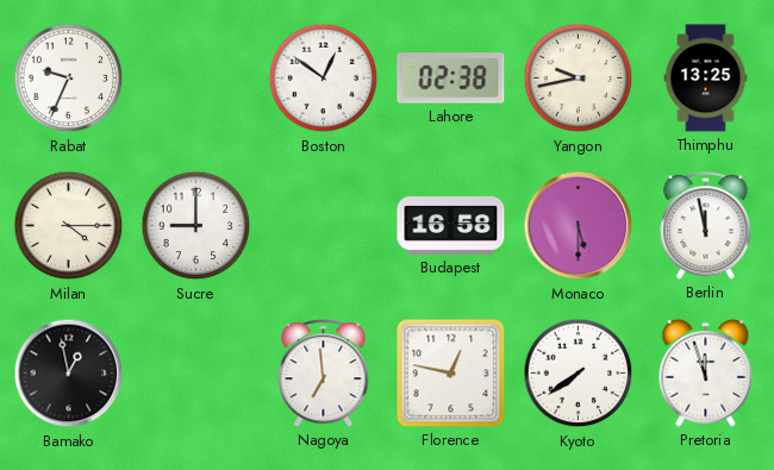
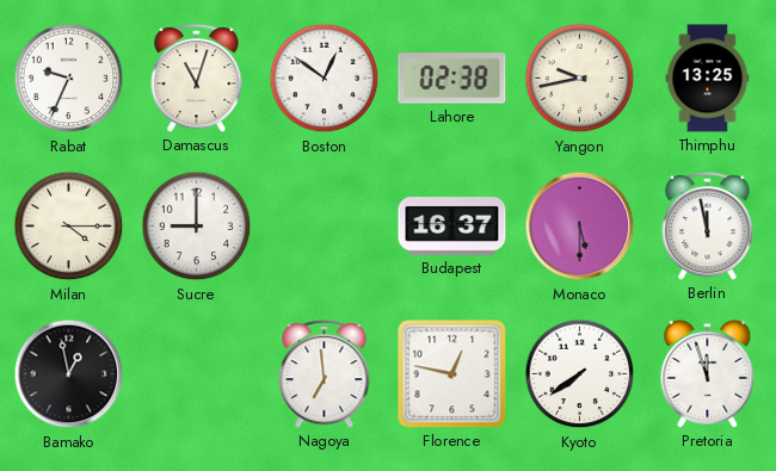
Damascus: none -> 11:03 (197, 78)
Budapest: 16:58 -> 16:37 (452, 227)
